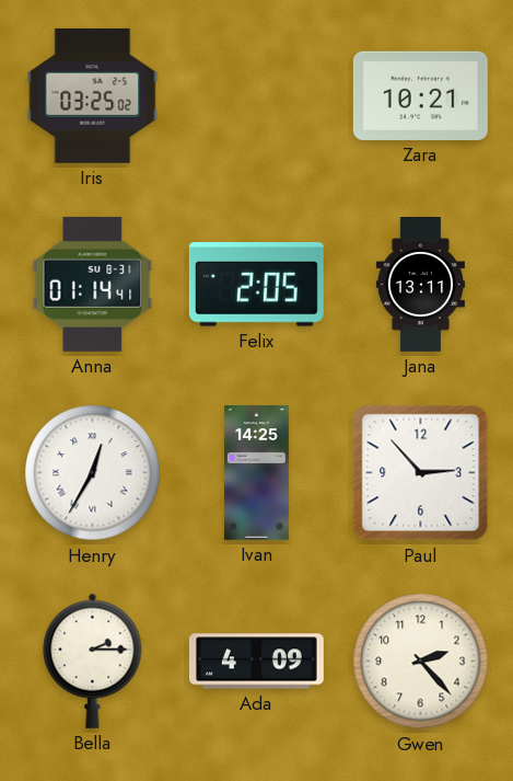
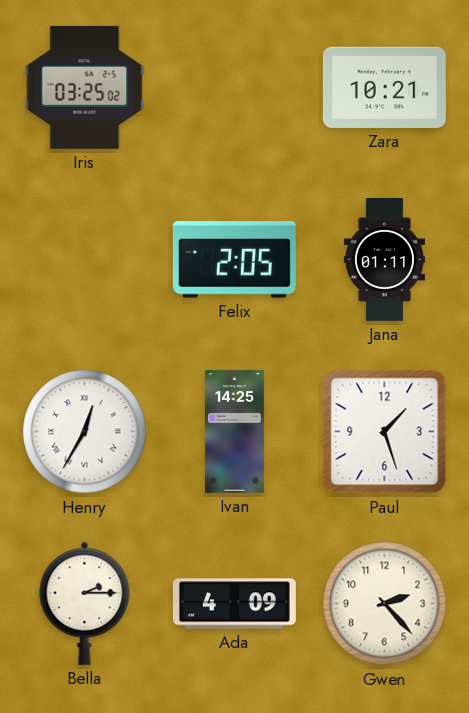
Anna: 01:14 -> none (93, 284)
Jana: 13:11 -> 01:11 (384, 260)
Paul: 2:53 -> 1:27 (385, 432)
